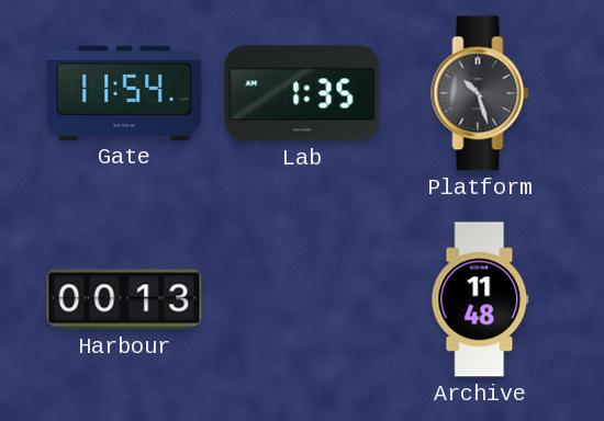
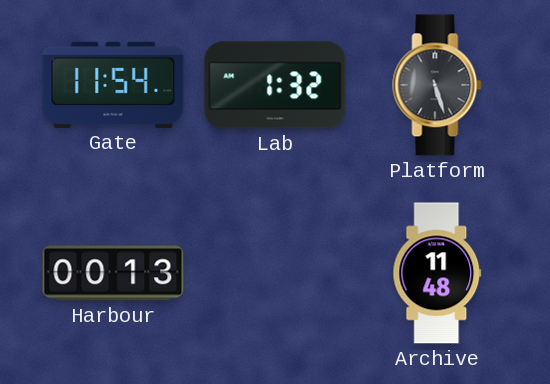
Lab: 1:35 -> 1:32 (275, 85)
Platform: 10:27 -> 5:27 (437, 85)
